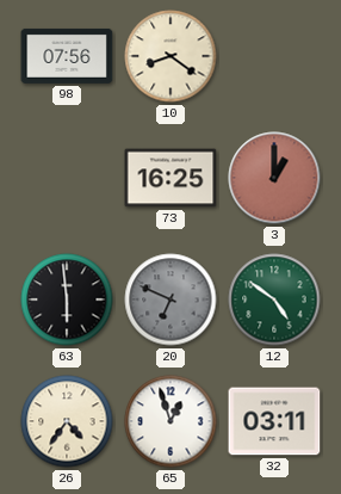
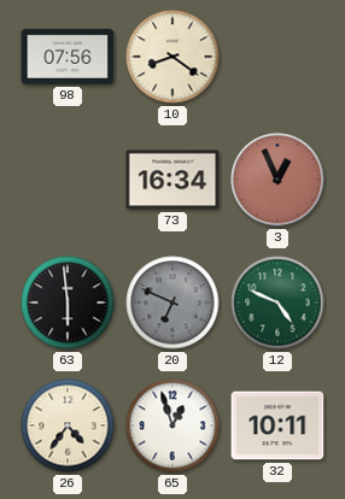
73: 16:25 -> 16:34 (172, 180)
3: 1:00 -> 12:56 (277, 180)
12: 4:51 -> 4:49 (277, 303)
32: 03:11 -> 10:11 (277, 425)
